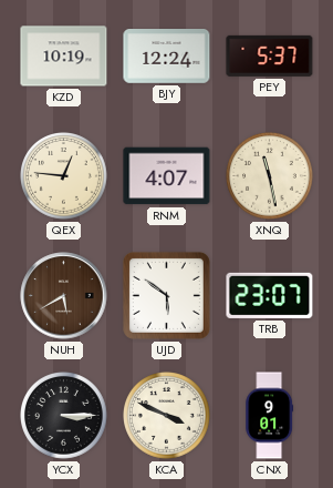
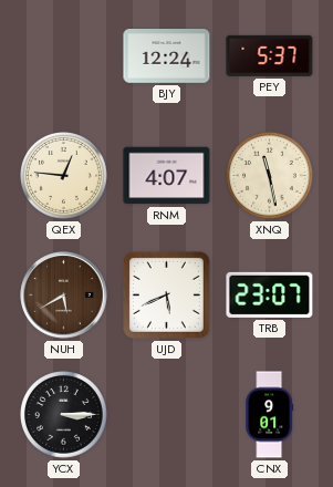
KZD: 10:19 -> none (64, 57)
UJD: 5:51 -> 5:41 (166, 294)
KCA: 3:49 -> none (167, 416)
